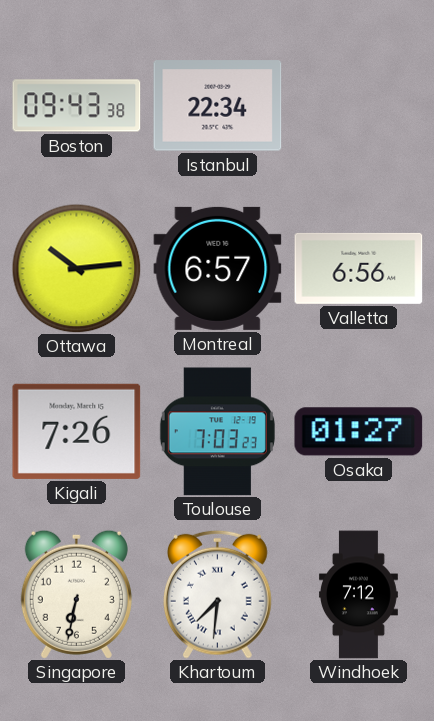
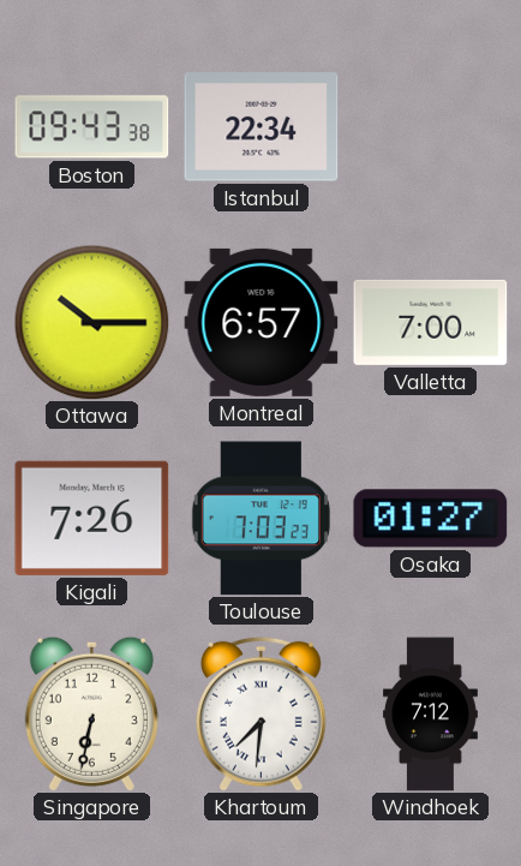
Ottawa: 10:14 -> 10:15 (91, 322)
Valletta: 6:56 -> 7:00 (431, 322)
